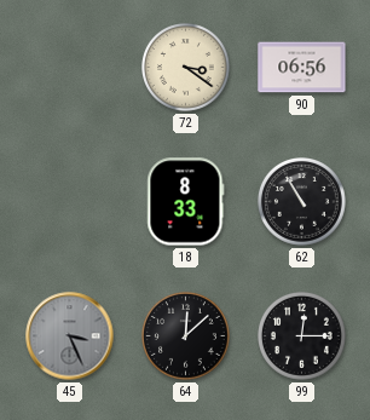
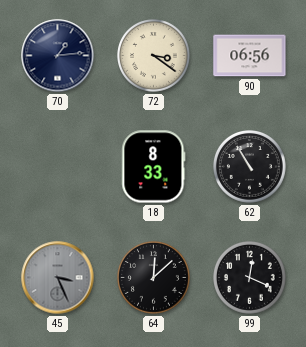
70: none -> 1:14 (58, 56)
99: 12:15 -> 12:19 (250, 278)
